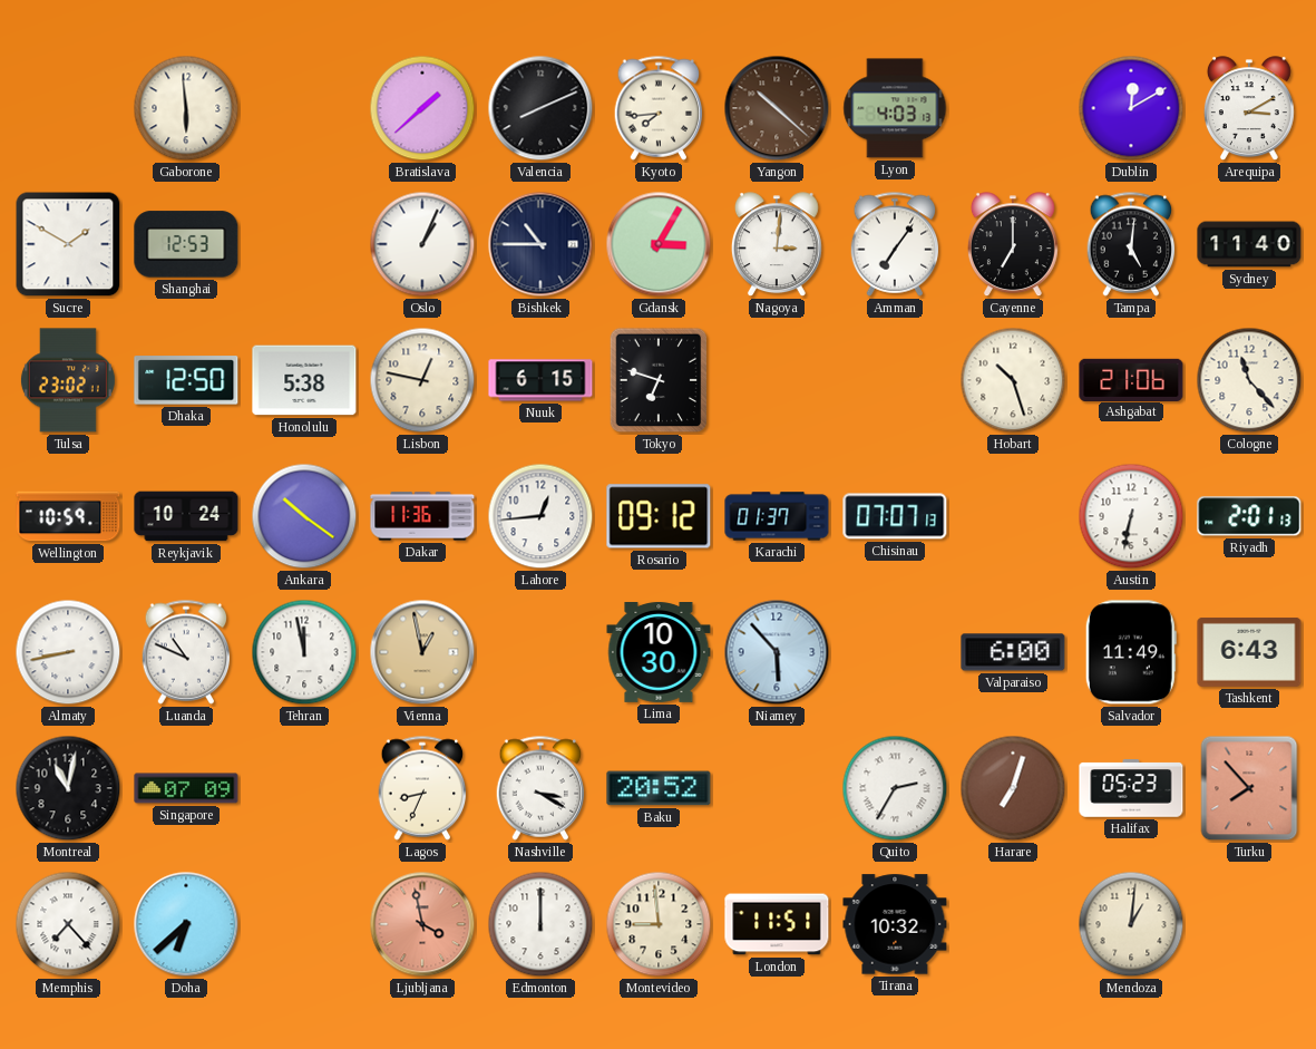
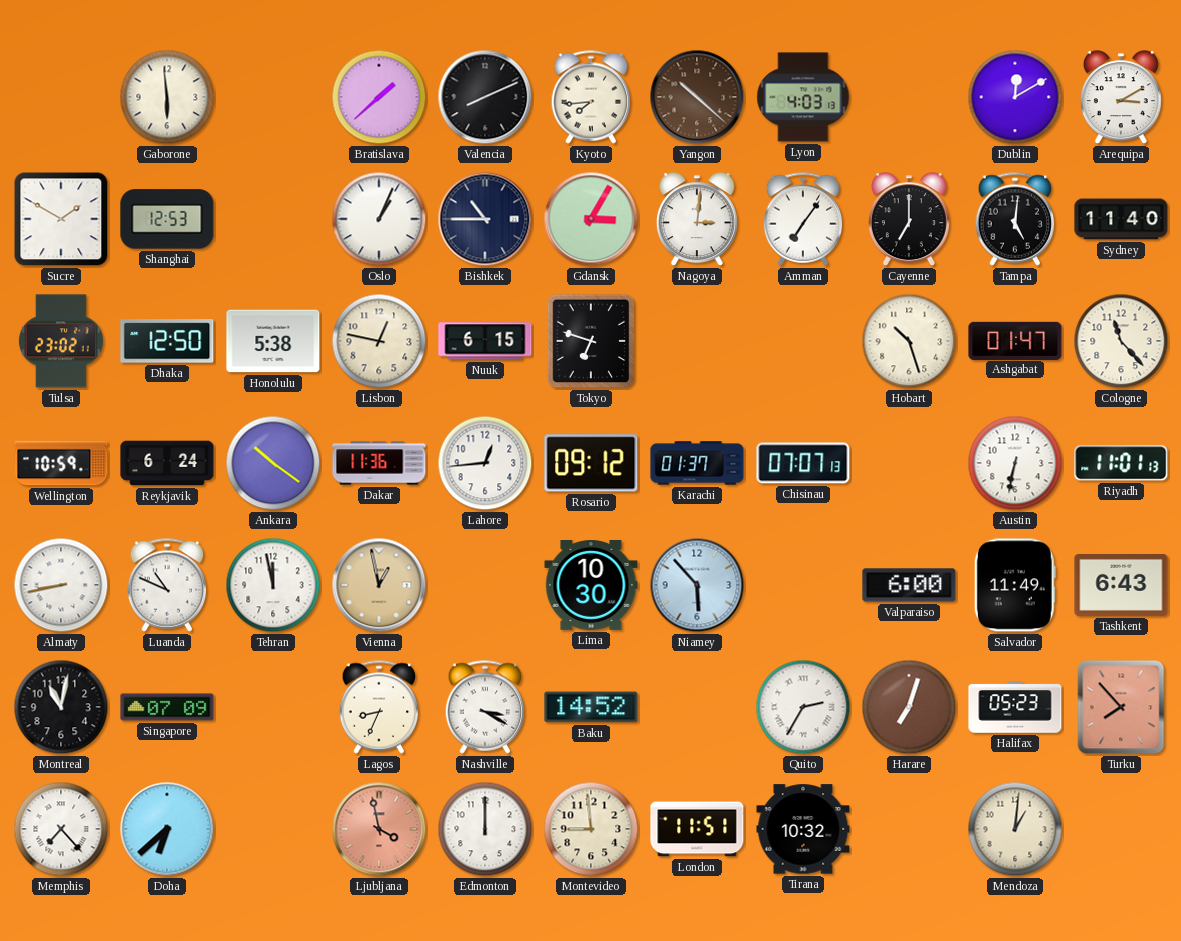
Ashgabat: 21:06 -> 01:47 (1015, 340)
Reykjavik: 10:24 -> 6:24 (167, 463)
Riyadh: 2:01 -> 11:01 (1121, 463)
Baku: 20:52 -> 14:52 (591, 707)
